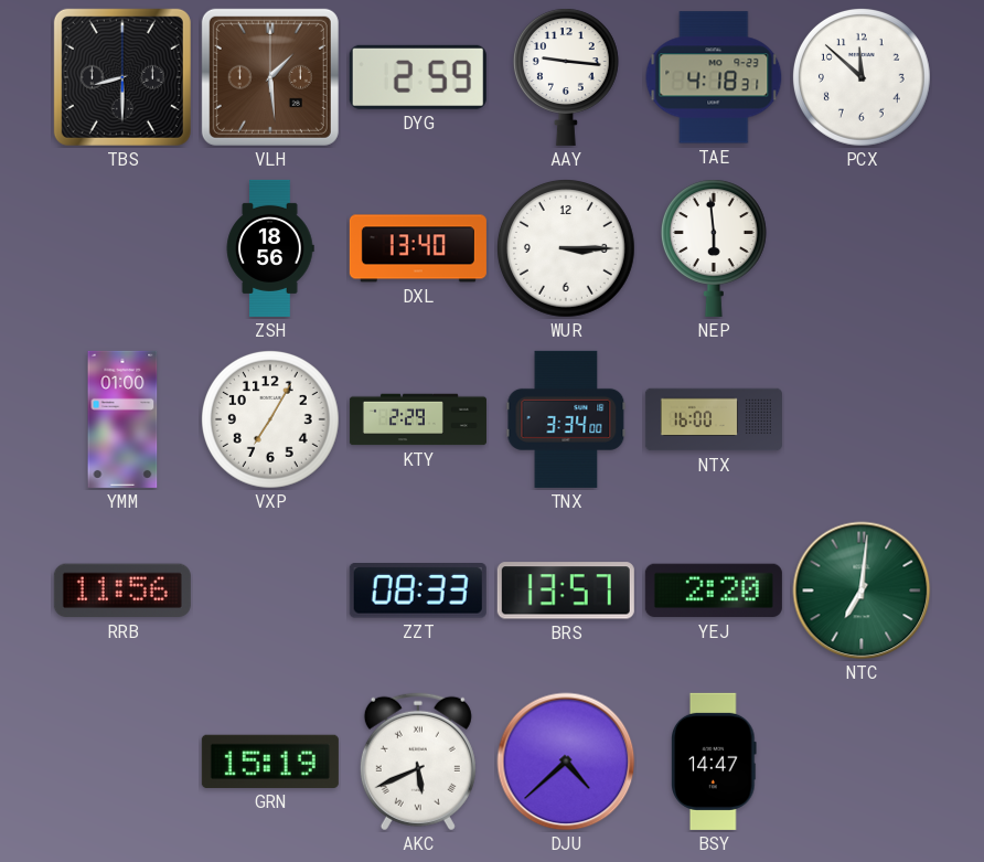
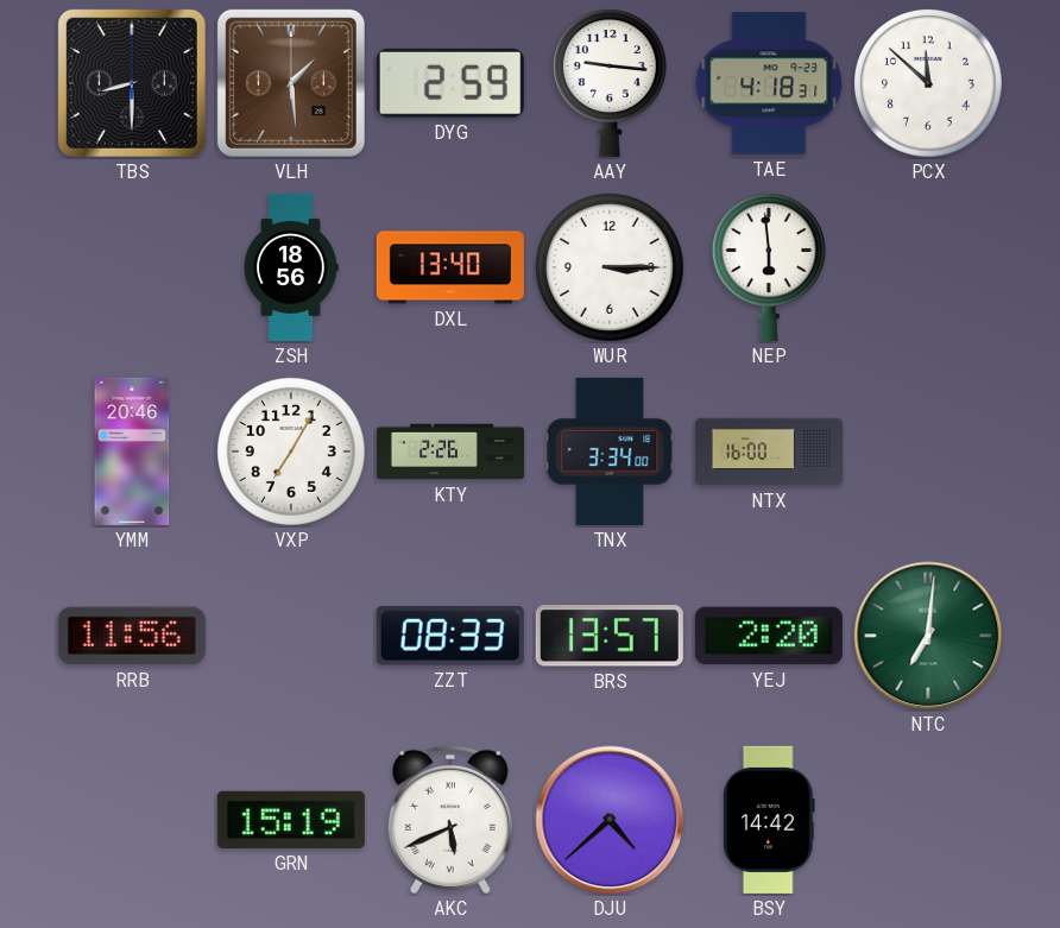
YMM: 01:00 -> 20:46 (132, 452)
KTY: 2:29 -> 2:26 (450, 452)
BSY: 14:47 -> 14:42 (769, 820)
